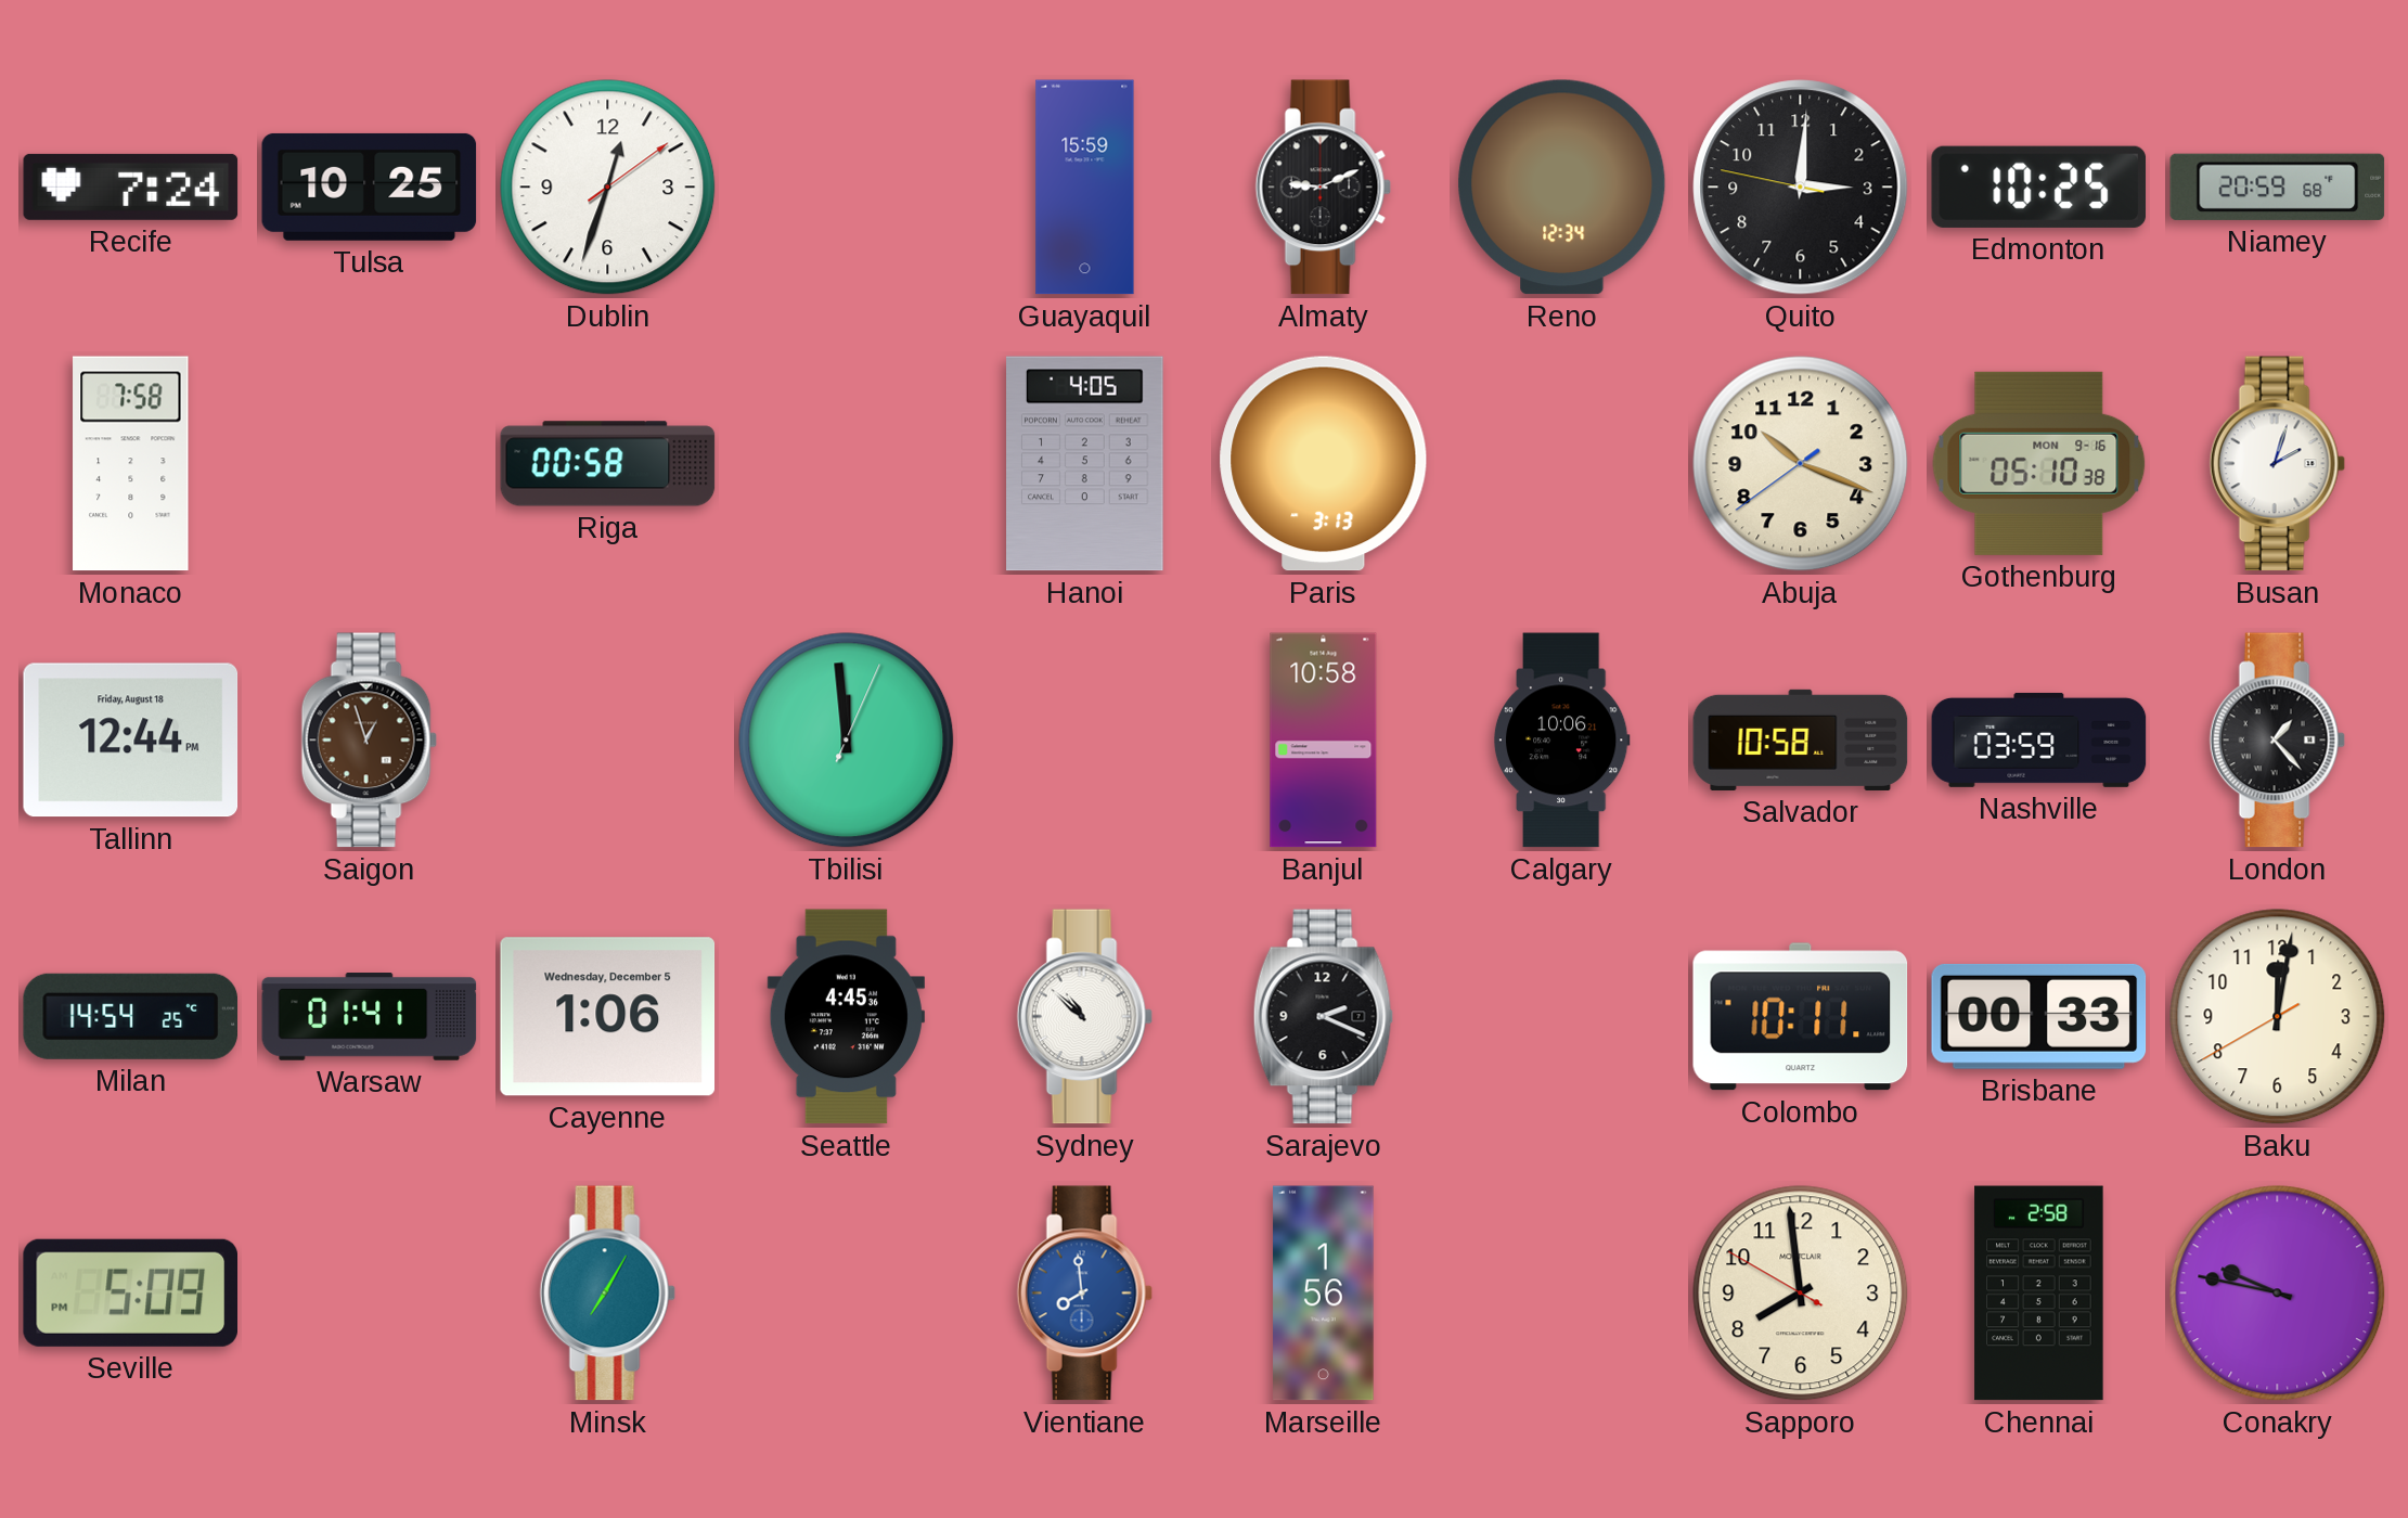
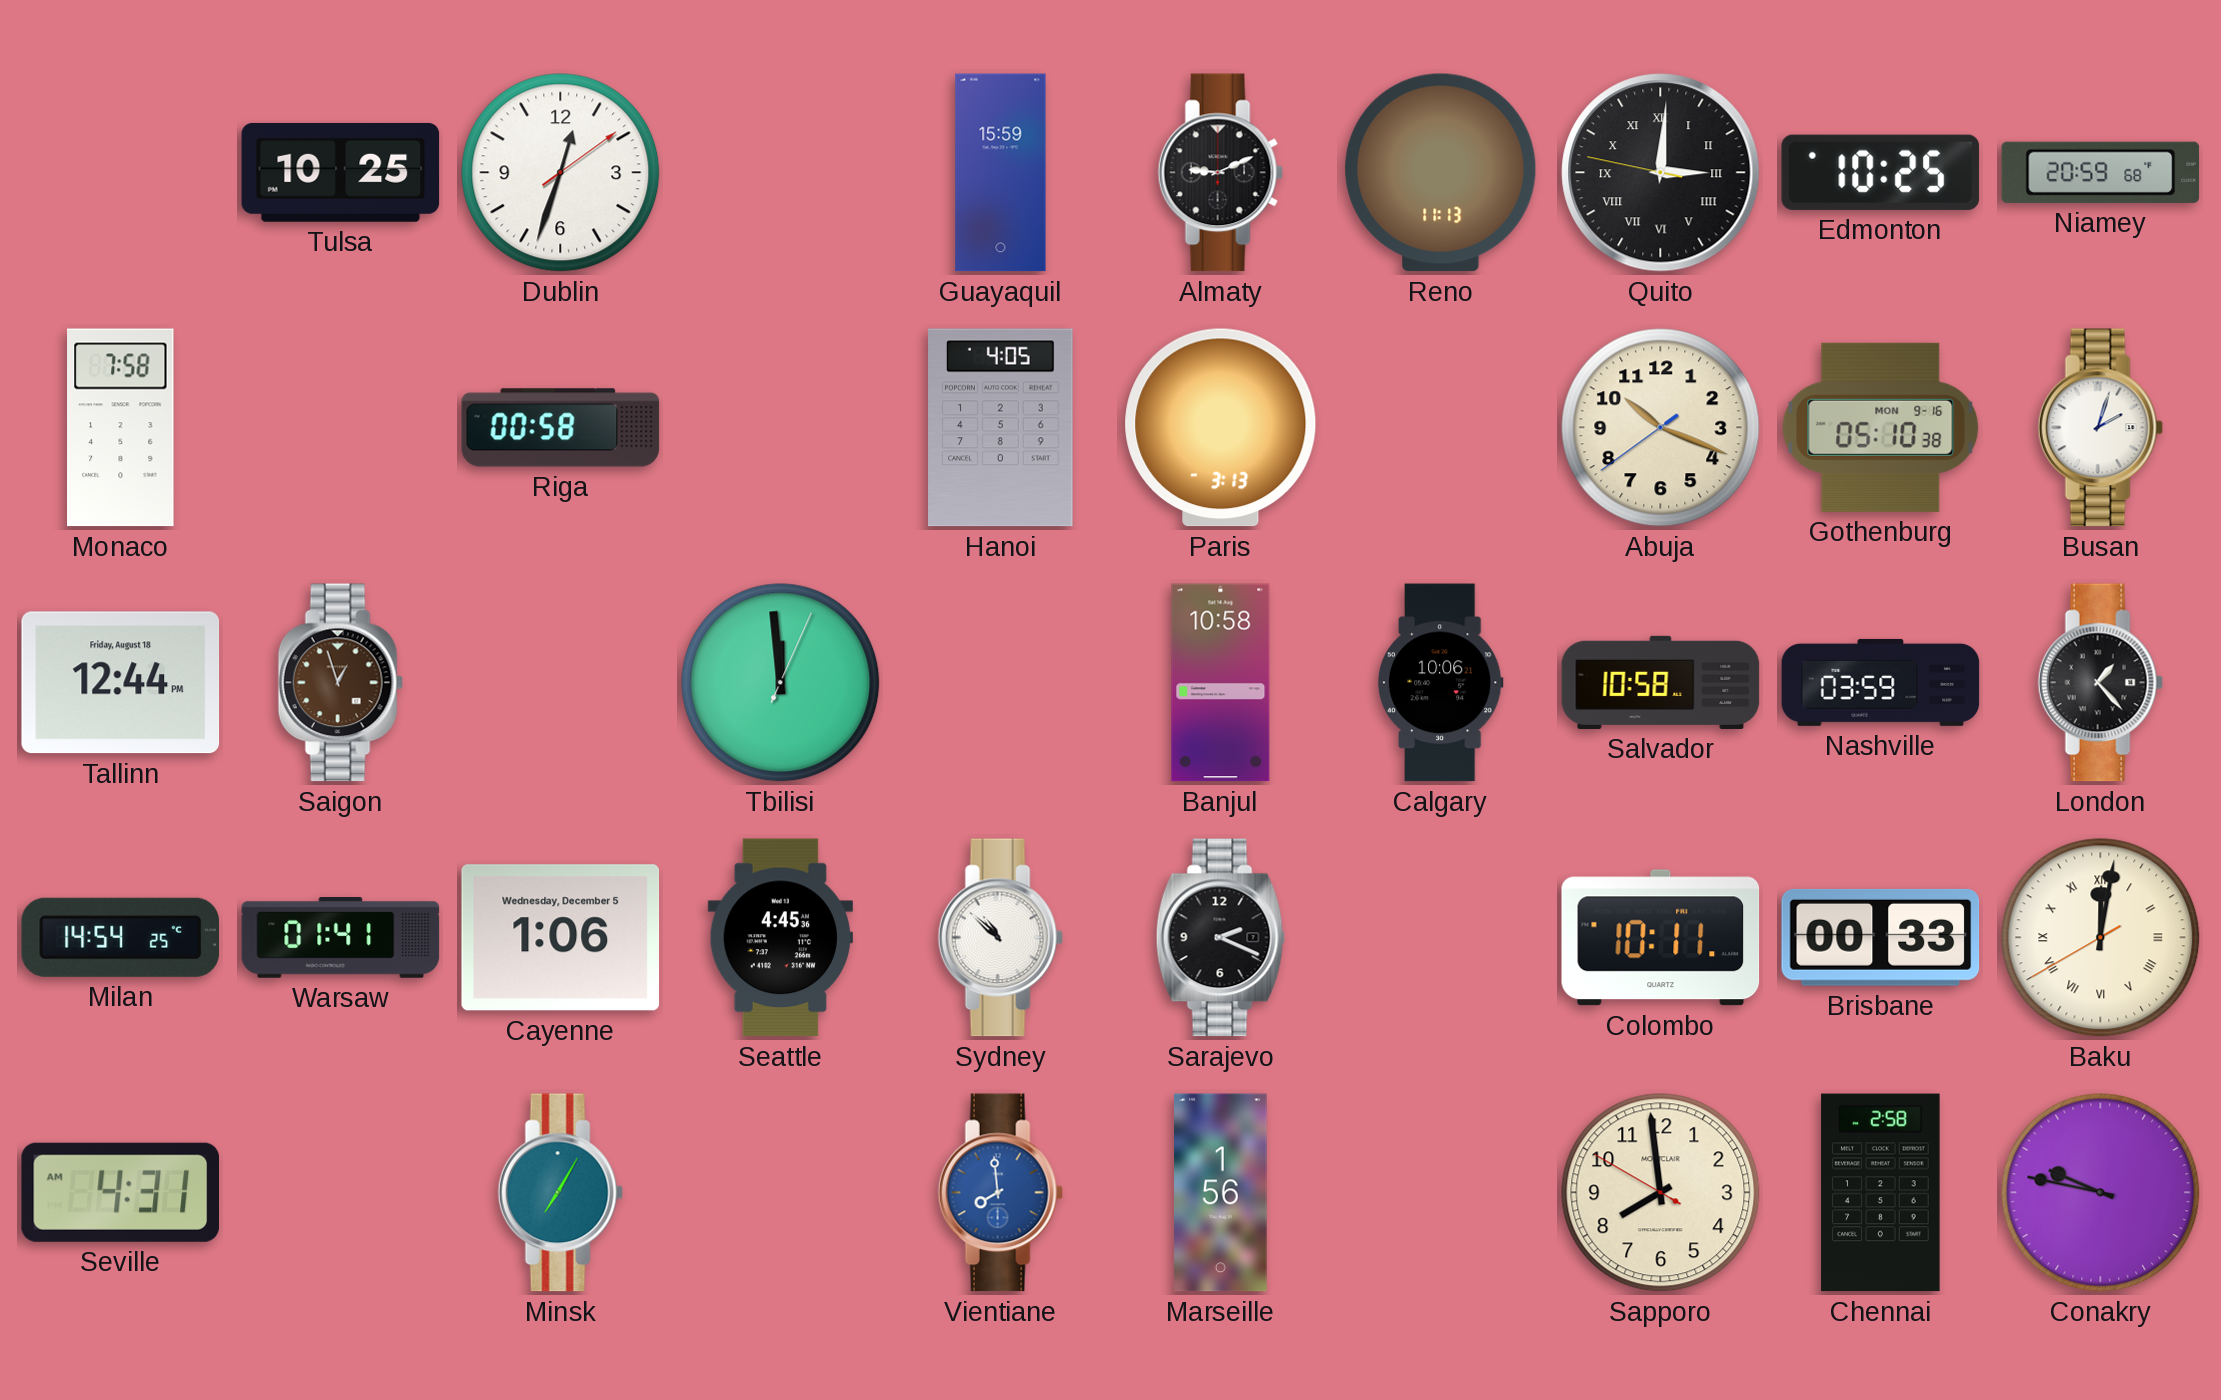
Recife: 7:24 -> none (131, 186)
Reno: 12:34 -> 11:13 (1441, 173)
Quito numerals: Arabic -> Roman (1661, 173)
Baku numerals: Arabic -> Roman (2101, 938)
Seville: 5:09 -> 4:31 (120, 1192)
